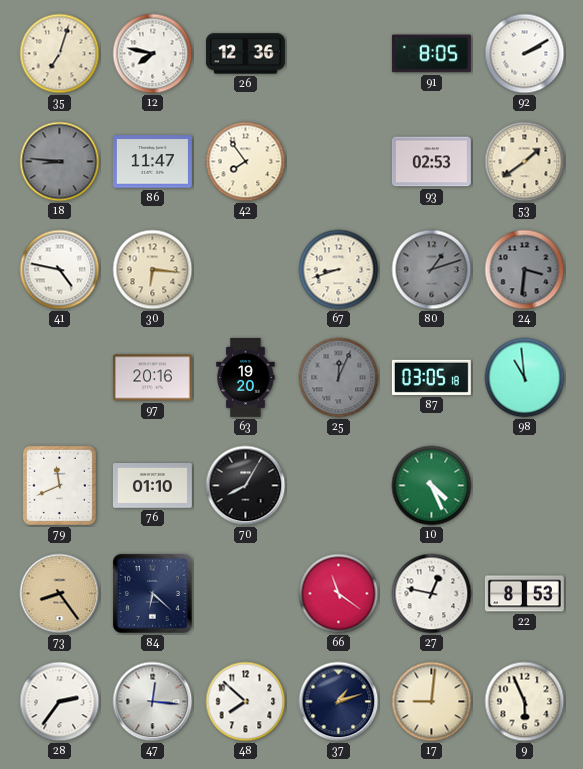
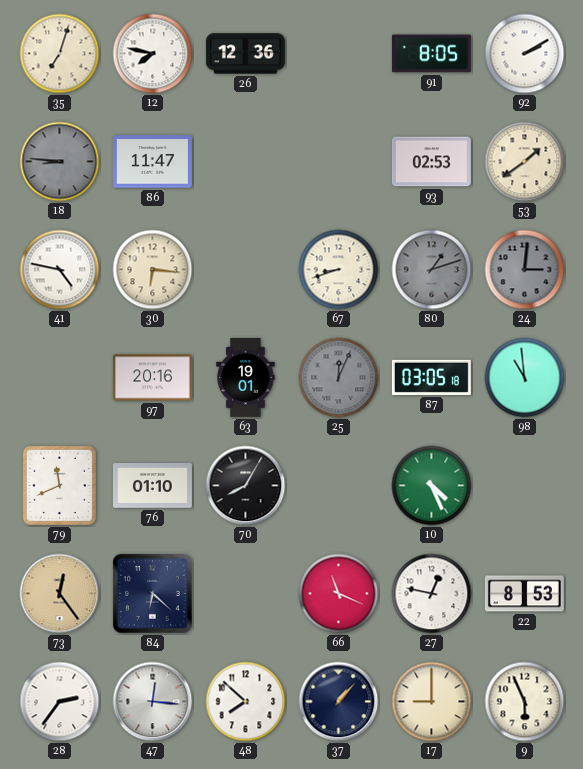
42: 7:54 -> none (246, 162)
24: 3:31 -> 3:01 (525, 270)
63: 19:20 -> 19:01 (246, 377)
73: 8:24 -> 12:24 (60, 594)
66: 11:21 -> 11:19 (339, 594)
37: 1:12 -> 1:07 (339, 702)
17: 9:01 -> 9:00 (432, 702)
